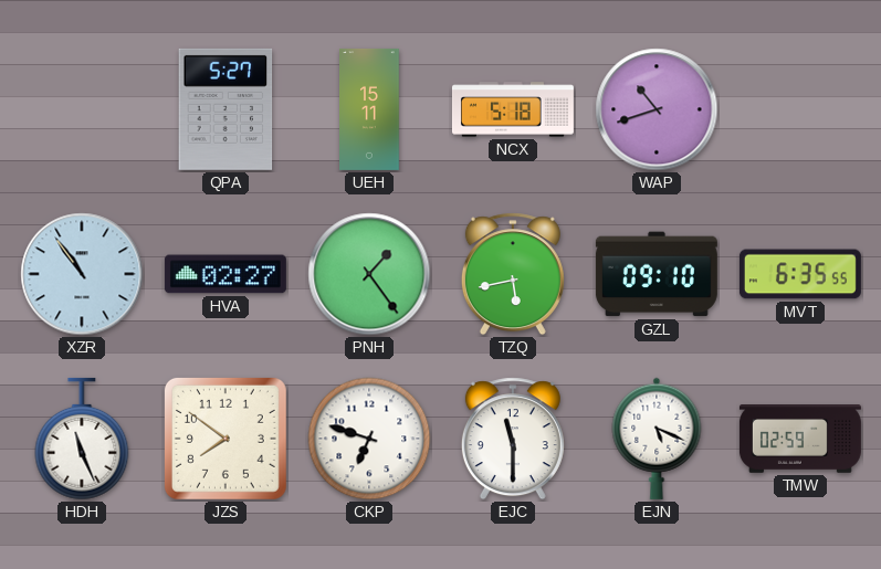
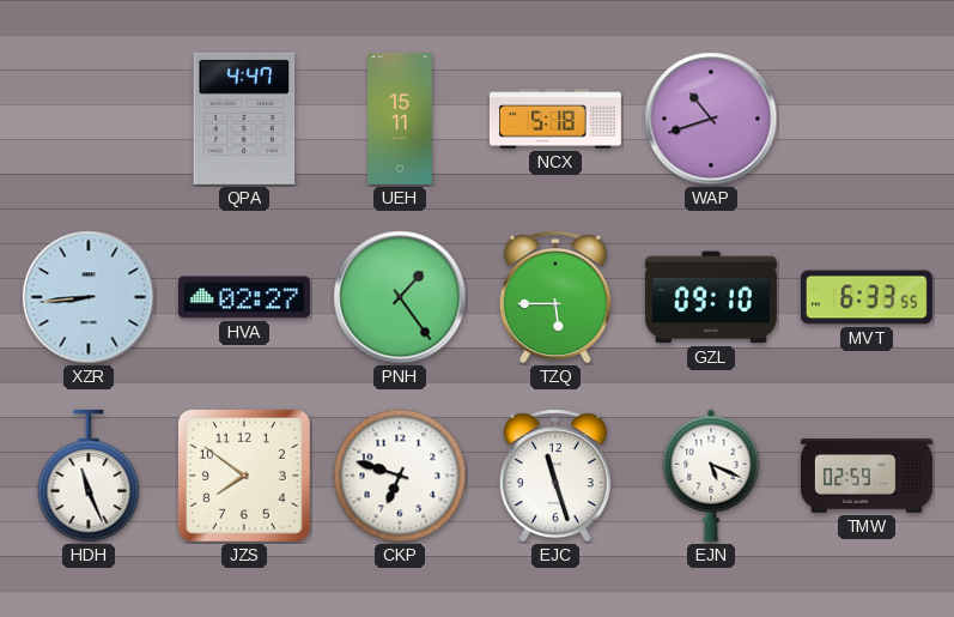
QPA: 5:27 -> 4:47 (244, 119)
XZR: 10:54 -> 8:44 (89, 297)
TZQ: 5:43 -> 5:45 (555, 297)
MVT: 6:35 -> 6:33 (867, 297)
EJC: 11:30 -> 11:27 (555, 476)
